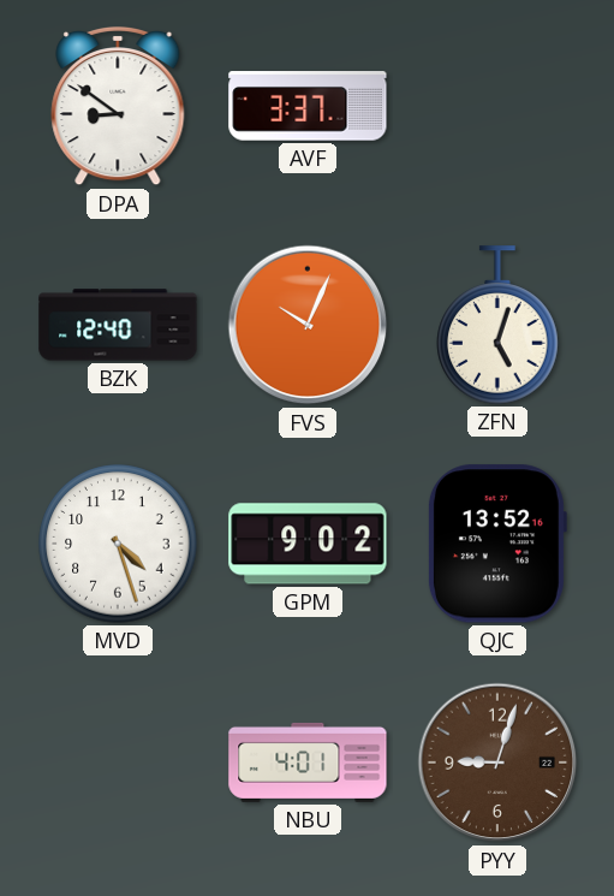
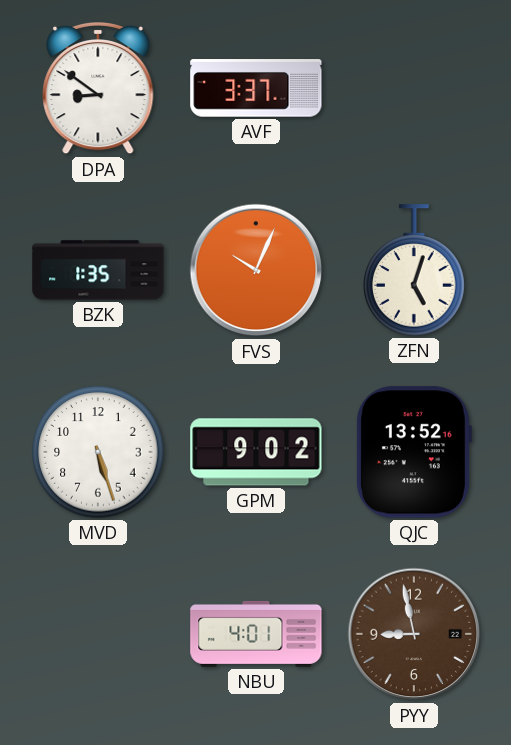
BZK: 12:40 -> 1:35 (98, 270)
MVD: 4:27 -> 5:27 (98, 452)
PYY: 9:03 -> 8:58 (414, 634)
